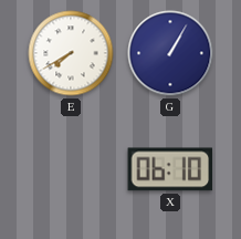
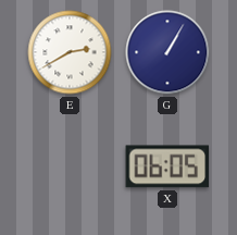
E: 7:40 -> 2:40 (70, 52)
X: 06:10 -> 06:05 (167, 166)
